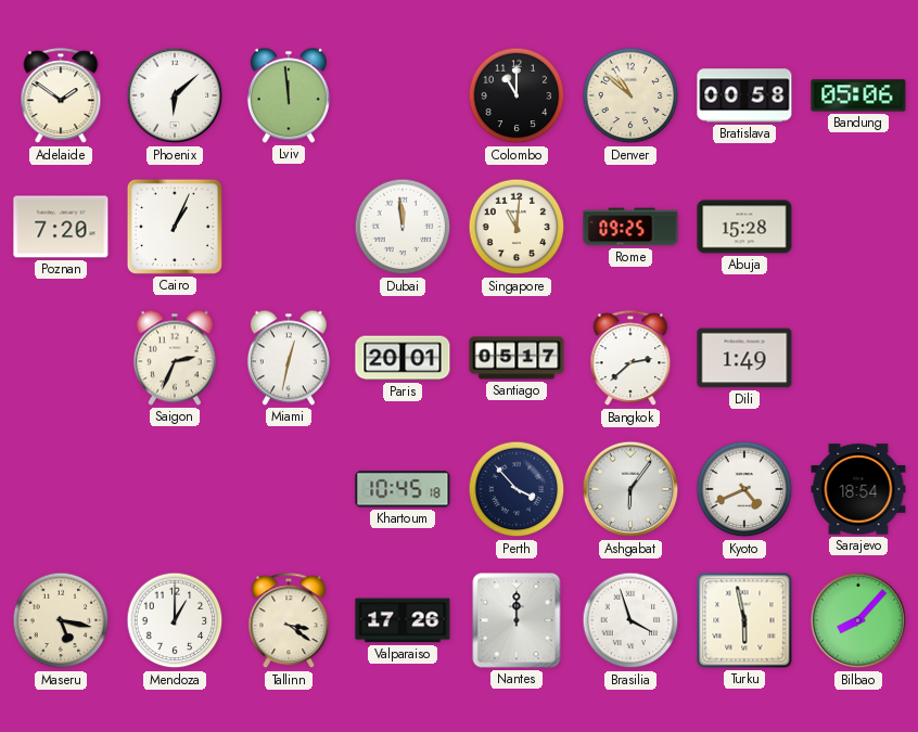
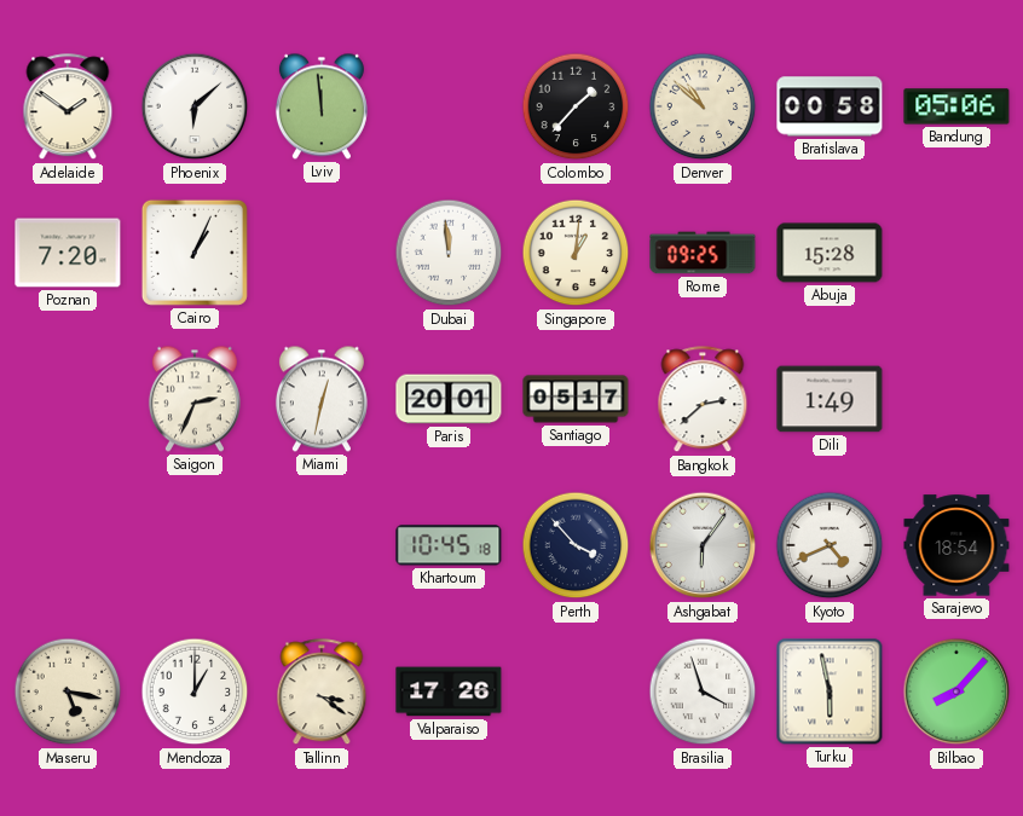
Colombo: 11:00 -> 1:37 (576, 106)
Singapore: 11:01 -> 1:01 (576, 253)
Nantes: 12:00 -> none (517, 620)
